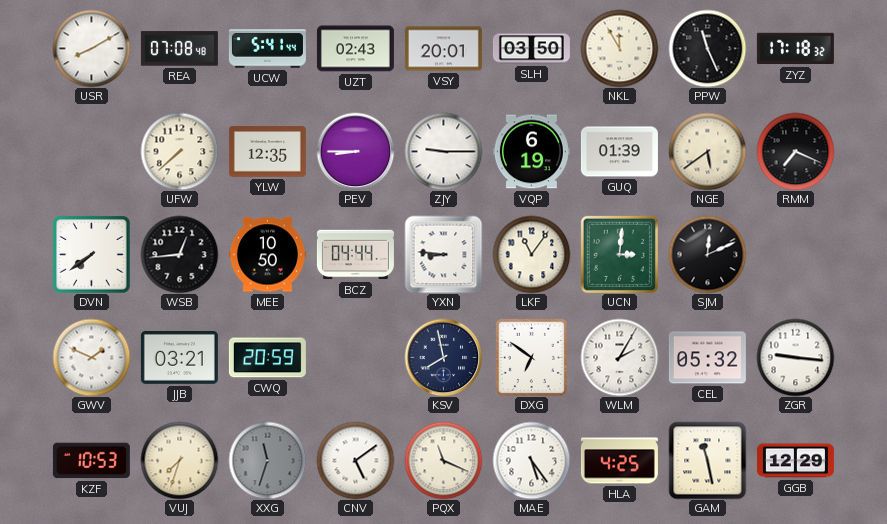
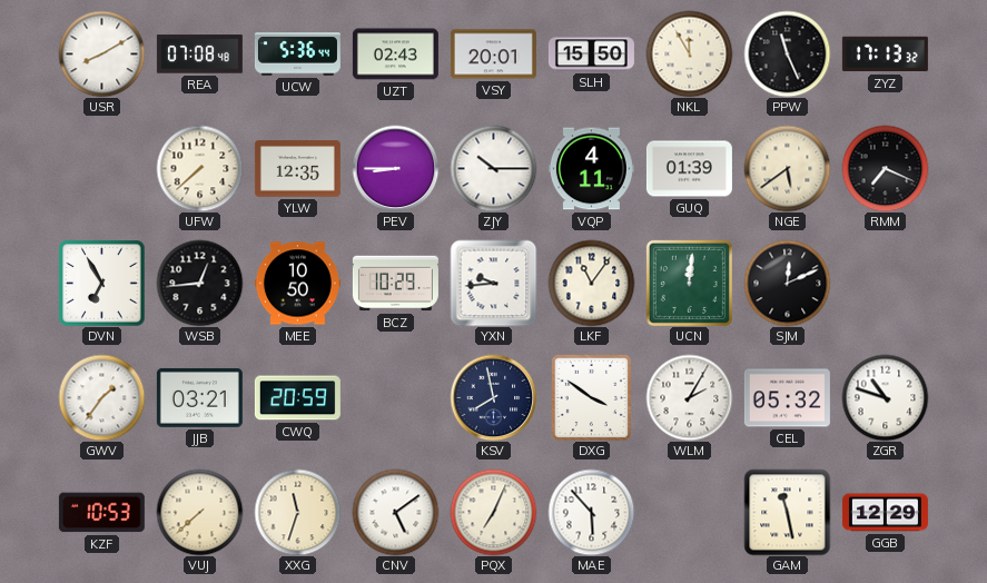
UCW: 5:41 -> 5:36 (297, 55)
SLH: 03:50 -> 15:50 (591, 55)
ZYZ: 17:18 -> 17:13 (885, 55)
ZJY: 9:15 -> 10:15 (493, 168)
VQP: 6:19 -> 4:11 (591, 169)
DVN: 7:39 -> 6:55 (101, 283)
BCZ: 04:44 -> 10:29 (395, 284)
YXN: 8:46 -> 9:44 (493, 283)
UCN: 3:01 -> 12:01 (689, 283)
GWV: 1:49 -> 1:36 (101, 397)
DXG: 6:51 -> 3:51 (591, 397)
ZGR: 9:16 -> 10:48 (885, 397)
VUJ: 7:33 -> 7:38 (199, 512)
XXG dial: grey -> cream (297, 512)
PQX: 11:19 -> 7:04 (493, 512)
MAE: 5:24 -> 5:53 (591, 512)
HLA: 4:25 -> none (619, 461)
